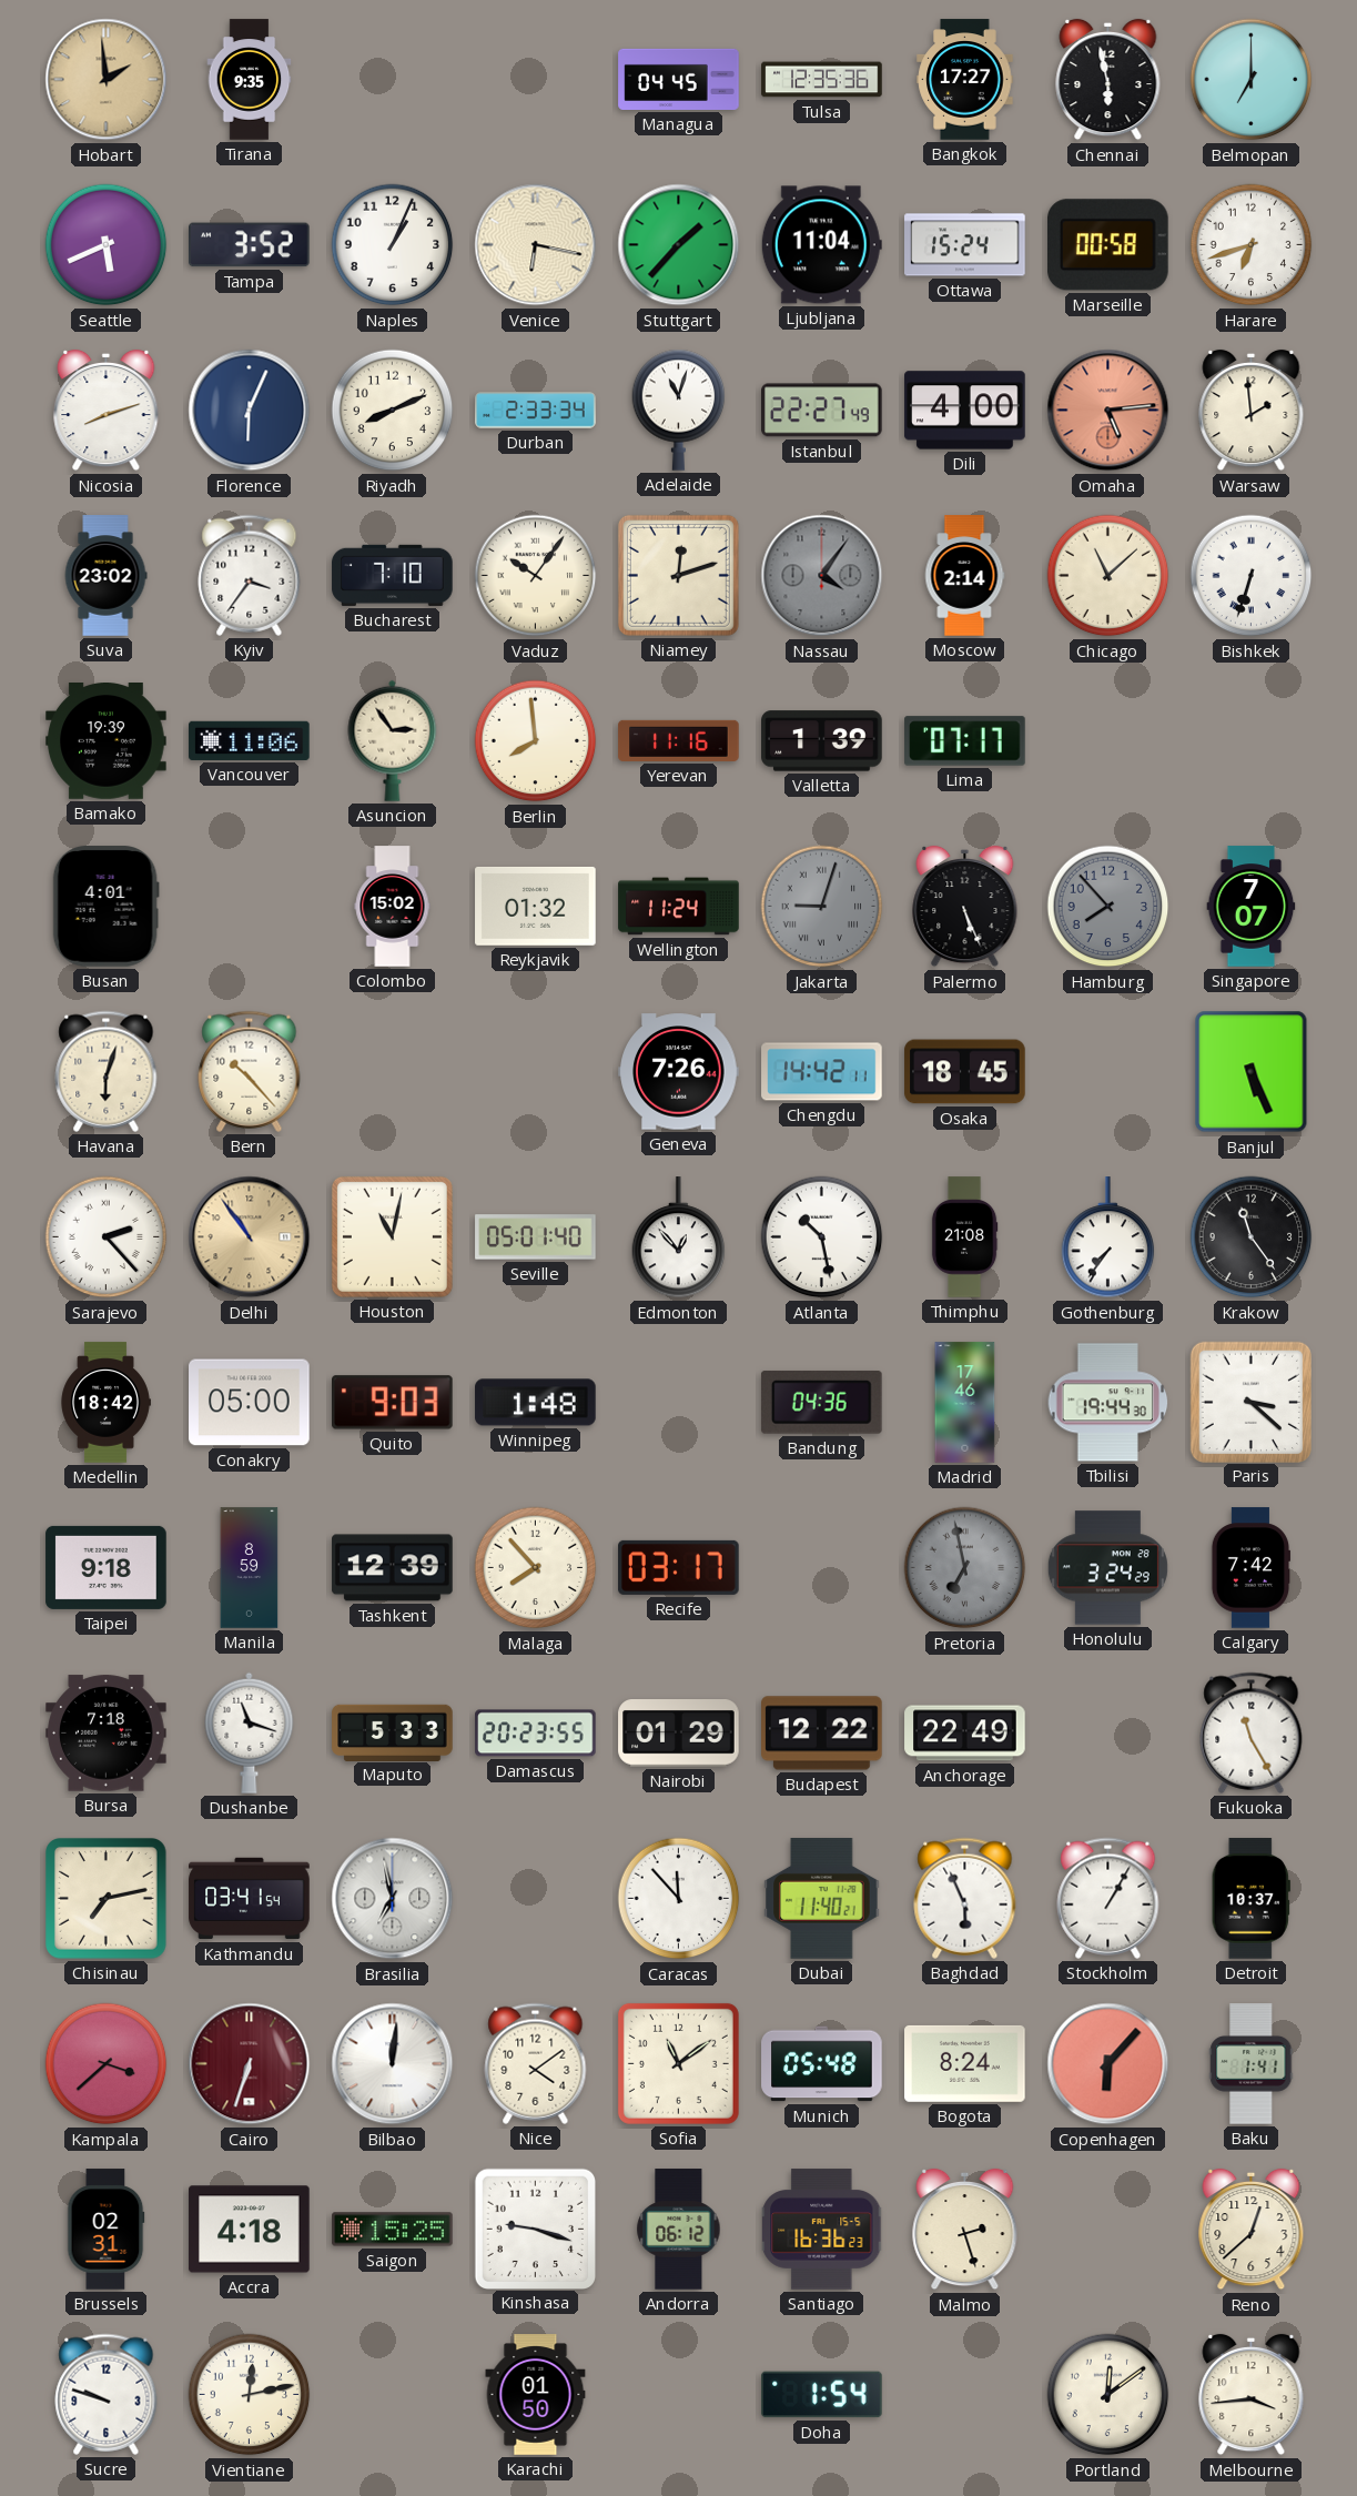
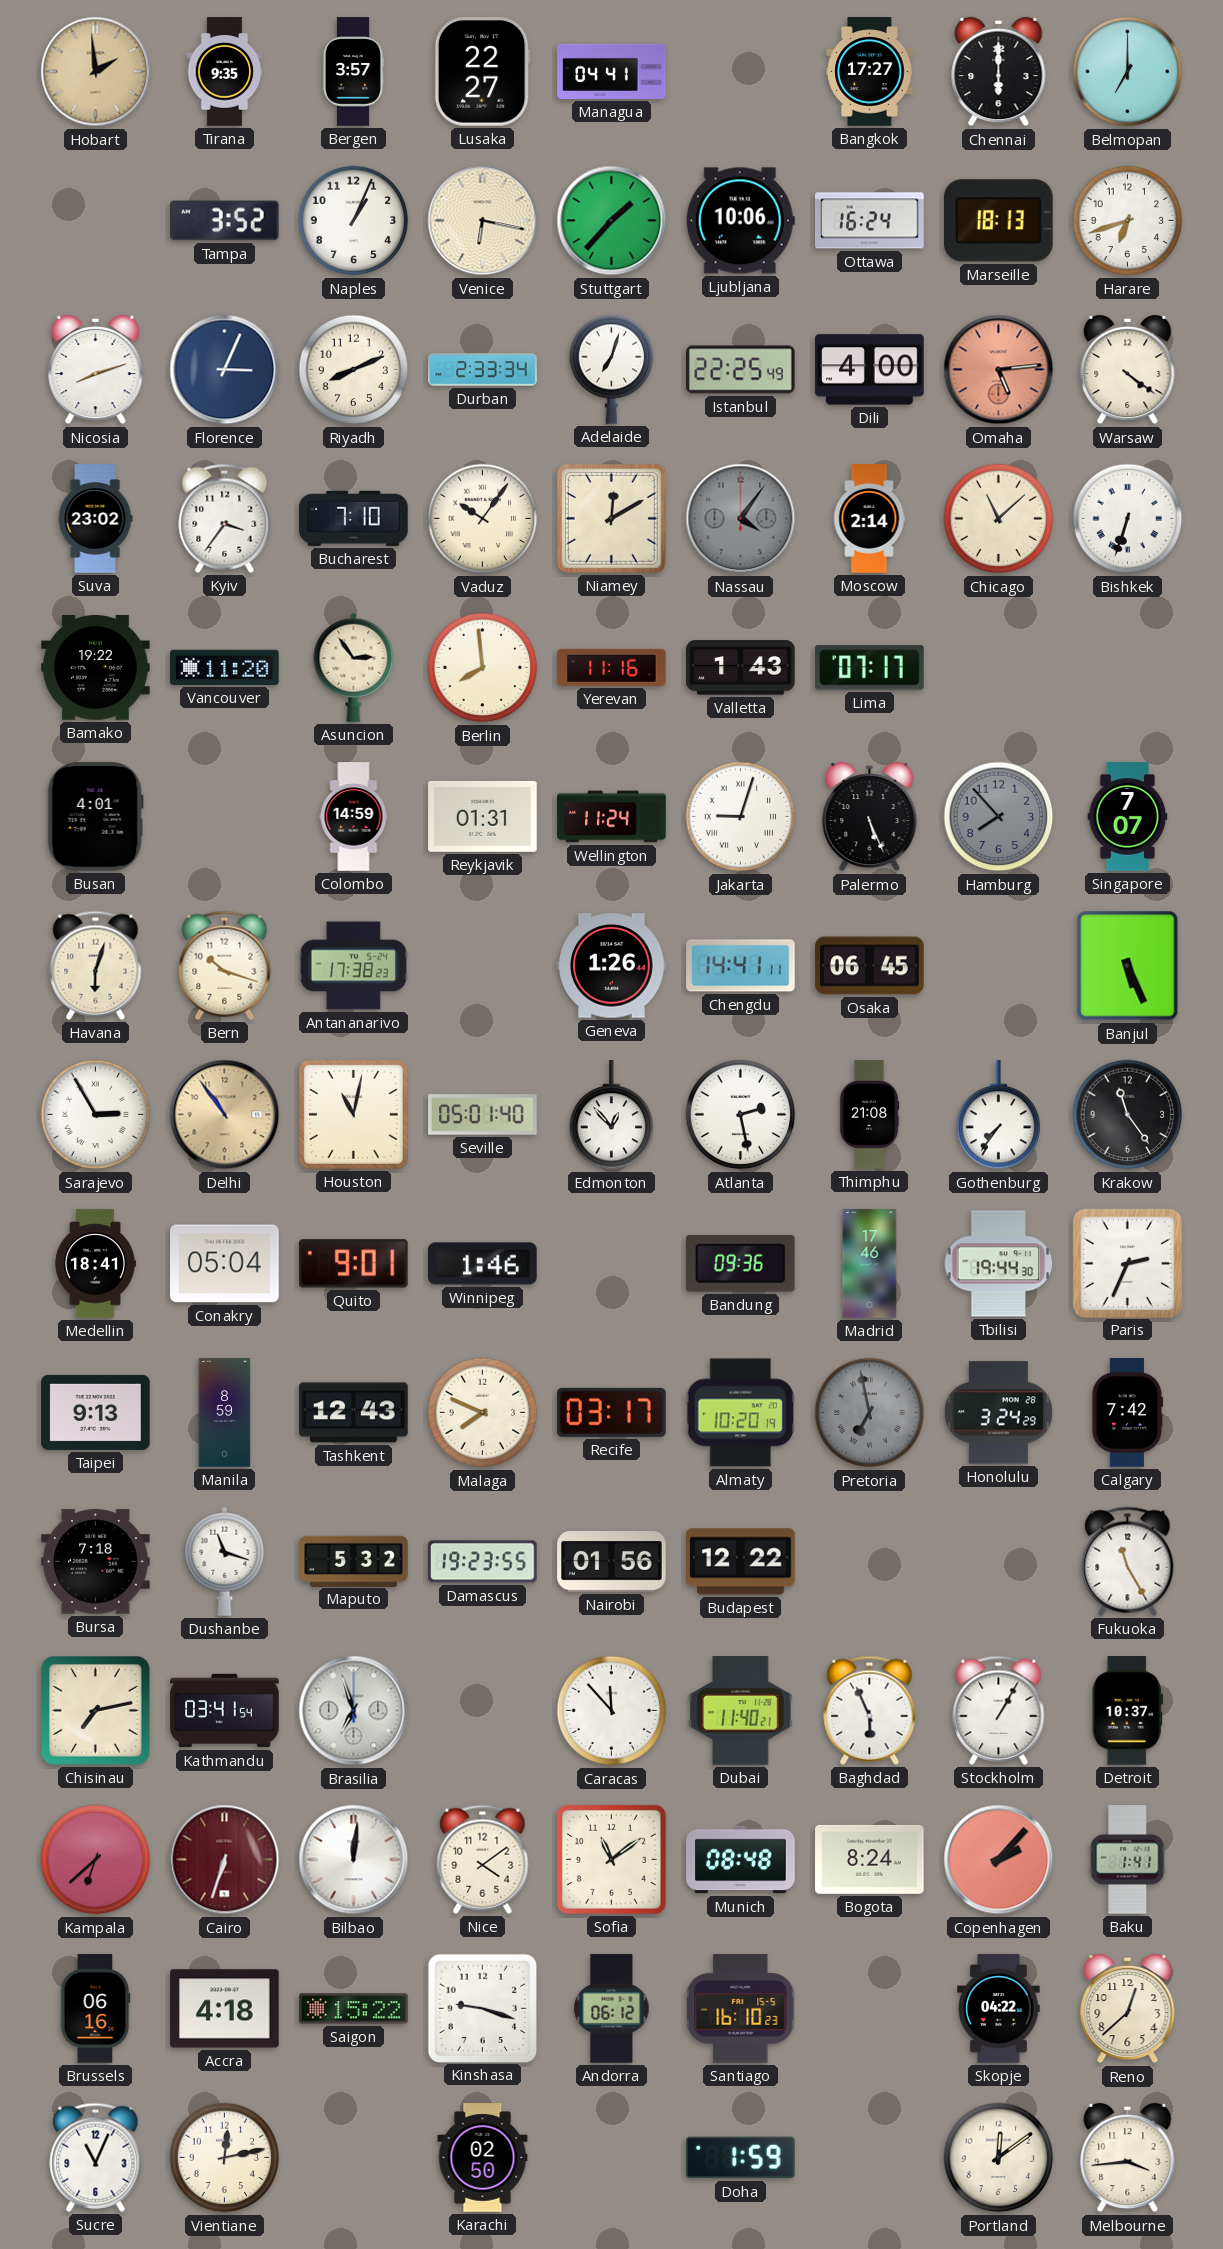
Bergen: none -> 3:57 (353, 72)
Lusaka: none -> 22:27 (482, 72)
Managua: 04:45 -> 04:41 (612, 71)
Tulsa: 12:35 -> none (822, 80)
Chennai: 5:58 -> 6:00 (999, 72)
Seattle: 5:41 -> none (107, 245)
Ljubljana: 11:04 -> 10:06 (740, 221)
Ottawa: 15:24 -> 16:24 (870, 221)
Marseille: 00:58 -> 18:13 (999, 221)
Florence: 6:04 -> 3:04 (225, 370)
Adelaide: 11:03 -> 7:03 (612, 369)
Istanbul: 22:27 -> 22:25 (741, 370)
Warsaw: 1:59 -> 4:21 (1128, 370)
Niamey: 12:12 -> 12:10 (611, 518)
Bamako: 19:39 -> 19:22 (96, 668)
Vancouver: 11:06 -> 11:20 (225, 667)
Valletta: 1:39 -> 1:43 (741, 668)
Colombo: 15:02 -> 14:59 (354, 817)
Reykjavik: 01:32 -> 01:31 (483, 816)
Jakarta dial: grey -> white (741, 817)
Bern: 10:23 -> 10:18 (225, 965)
Antananarivo: none -> 17:38 (353, 966)
Geneva: 7:26 -> 1:26 (612, 966)
Chengdu: 14:42 -> 14:41 (741, 966)
Osaka: 18:45 -> 06:45 (870, 966)
Sarajevo: 2:23 -> 2:55 (96, 1115)
Atlanta: 10:28 -> 2:28 (741, 1115)
Medellin: 18:42 -> 18:41 (95, 1264)
Conakry: 05:00 -> 05:04 (225, 1264)
Quito: 9:03 -> 9:01 (354, 1264)
Winnipeg: 1:48 -> 1:46 (483, 1264)
Bandung: 04:36 -> 09:36 (740, 1263)
Paris: 3:22 -> 2:34 (1127, 1263)
Taipei: 9:18 -> 9:13 (96, 1412)
Tashkent: 12:39 -> 12:43 (354, 1413)
Malaga: 7:53 -> 7:49 (483, 1413)
Almaty: none -> 10:20 (740, 1413)
Maputo: 5:33 -> 5:32 (354, 1561)
Damascus: 20:23 -> 19:23 (483, 1562)
Nairobi: 01:29 -> 01:56 (612, 1562)
Anchorage: 22:49 -> none (965, 1734)
Brasilia: 6:58 -> 6:57 (354, 1711)
Kampala: 3:38 -> 6:38 (96, 1860)
Munich: 05:48 -> 08:48 (741, 1860)
Copenhagen: 6:07 -> 2:07 (999, 1860)
Brussels: 02:31 -> 06:16 (95, 2009)
Saigon: 15:25 -> 15:22 (354, 2009)
Santiago: 16:36 -> 16:10 (741, 2009)
Malmo: 2:27 -> none (965, 2230)
Skopje: none -> 04:22 (999, 2009)
Sucre: 9:48 -> 11:04 (96, 2157)
Karachi: 01:50 -> 02:50 (483, 2158)
Doha: 1:54 -> 1:59 (741, 2158)
